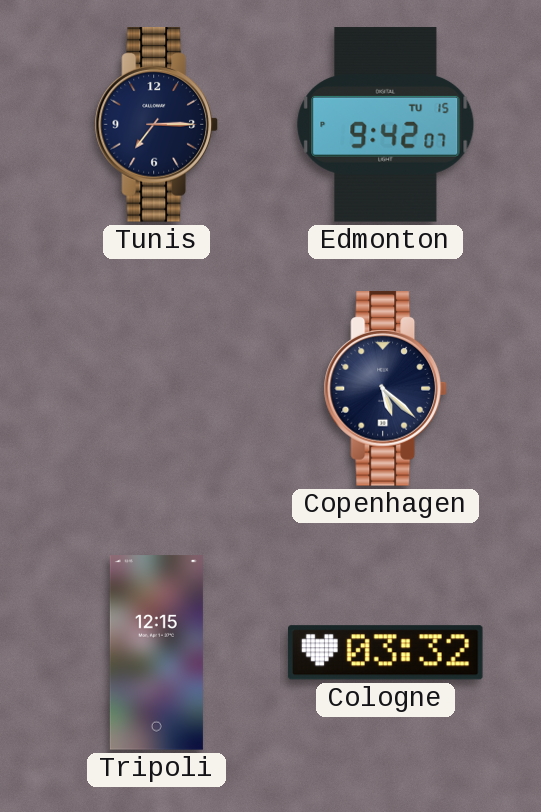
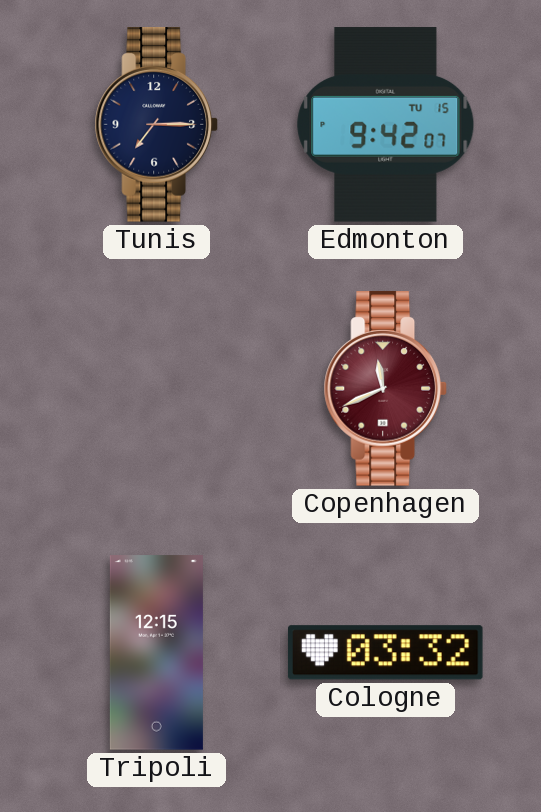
Copenhagen: 5:22 -> 11:41 (385, 389)
Copenhagen dial: navy -> burgundy (385, 389)
